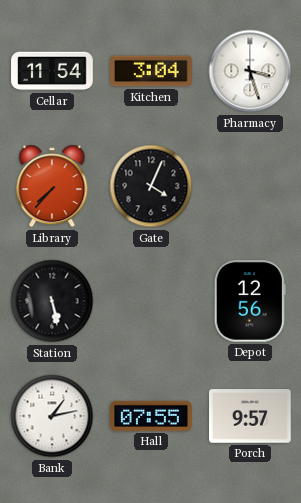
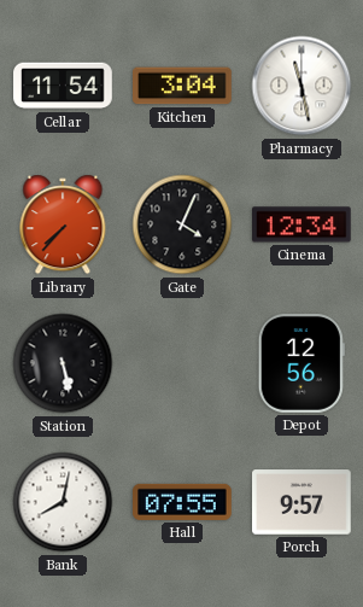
Pharmacy: 3:27 -> 11:28 (301, 86)
Cinema: none -> 12:34 (303, 224)
Bank: 1:13 -> 8:02 (63, 502)
